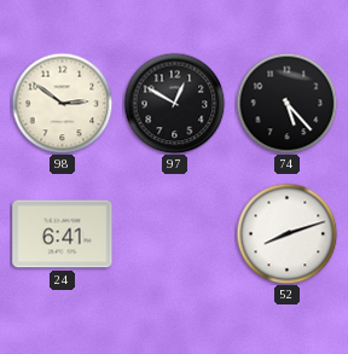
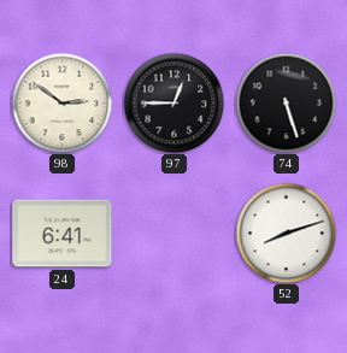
97: 12:50 -> 12:45 (173, 102)
74: 5:23 -> 5:27 (286, 102)
